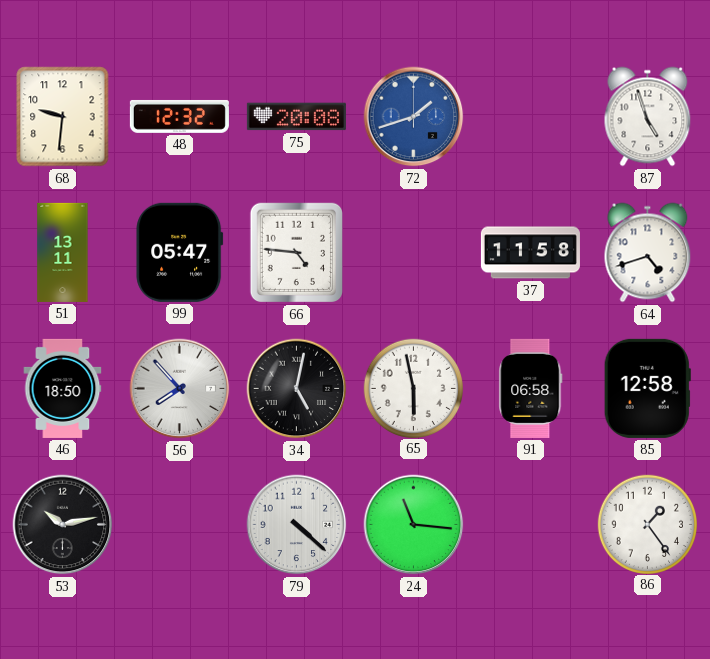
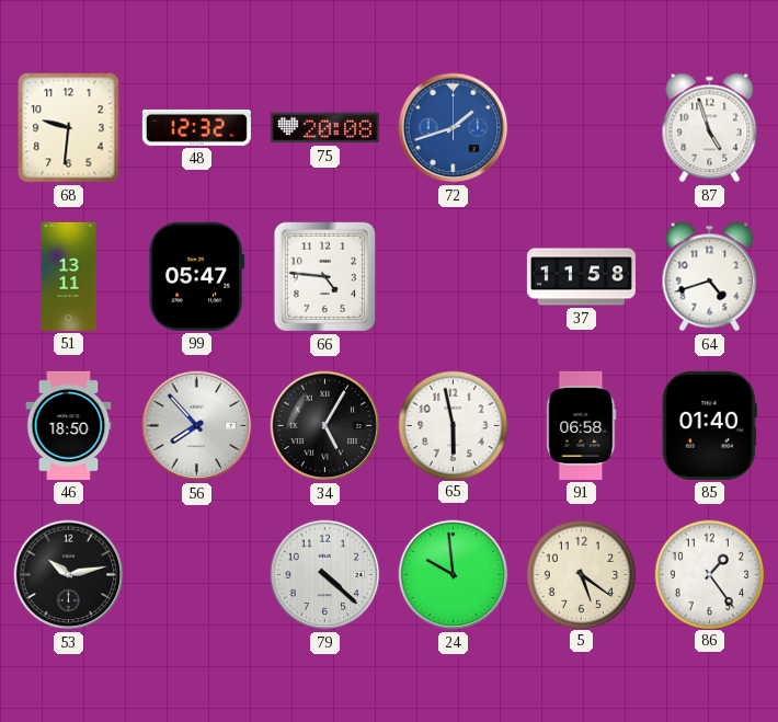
34: 5:02 -> 5:05 (325, 426)
85: 12:58 -> 01:40 (709, 425)
24: 11:16 -> 9:59 (454, 575)
5: none -> 5:21 (581, 574)
